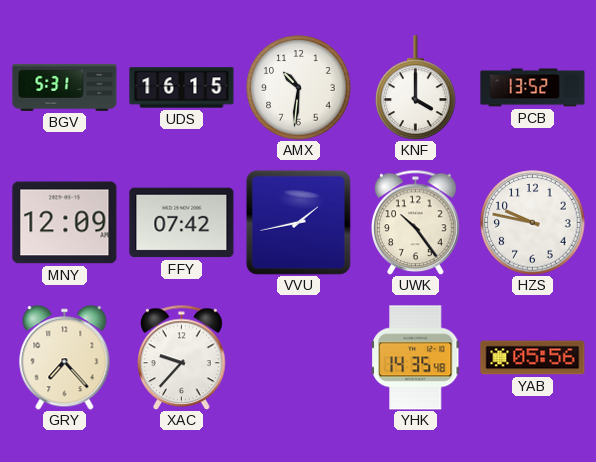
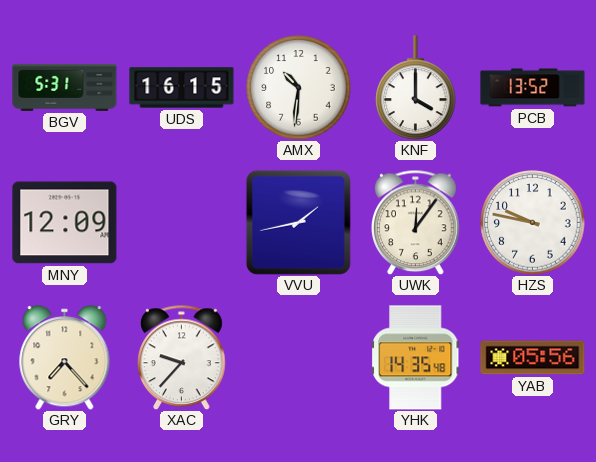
FFY: 07:42 -> none (182, 223)
UWK: 10:24 -> 12:06 (416, 222)
